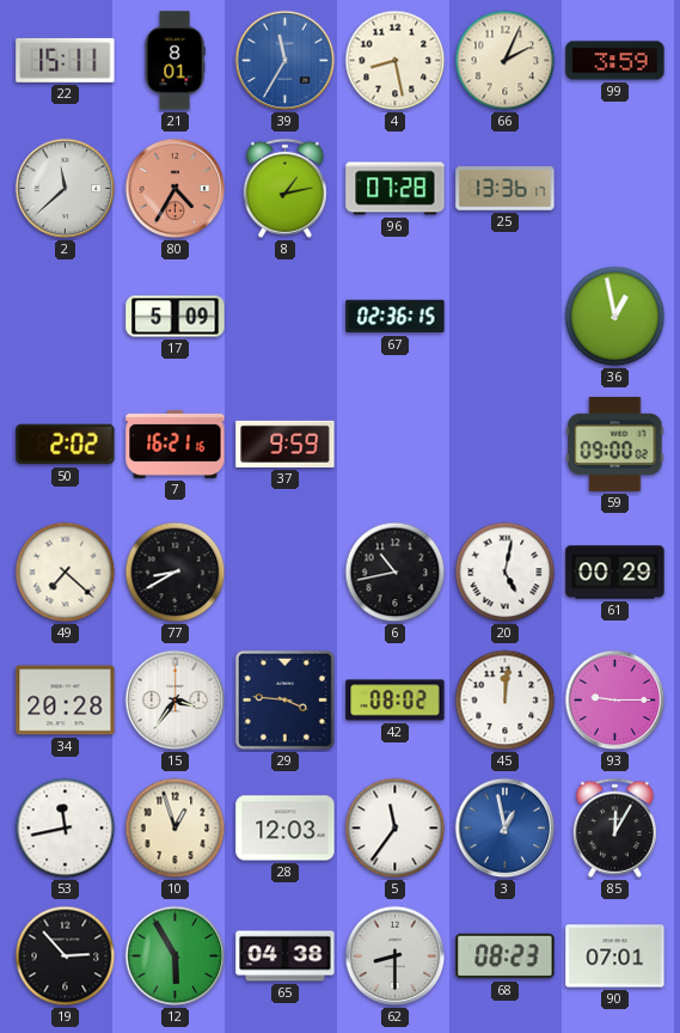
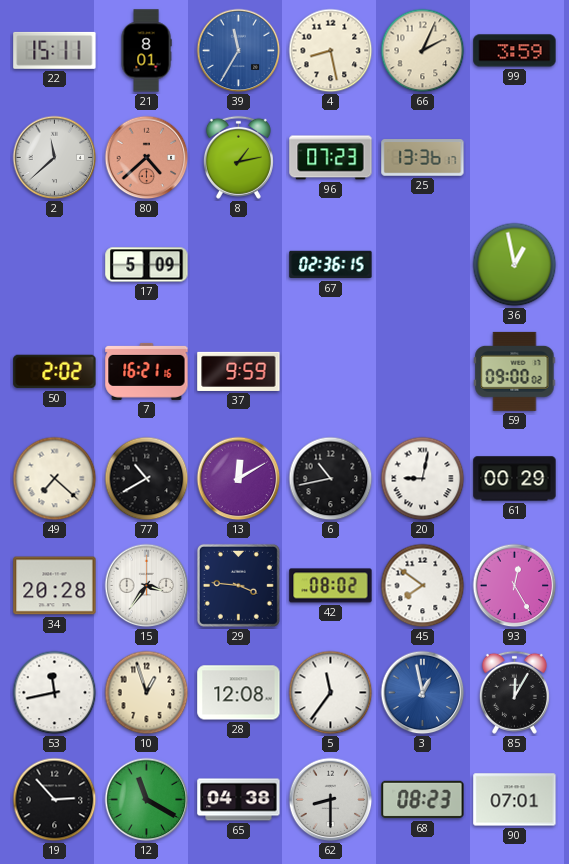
80: 4:35 -> 4:38 (147, 158)
96: 07:28 -> 07:23 (331, 158)
77: 8:40 -> 10:40 (147, 479)
13: none -> 12:10 (239, 479)
20: 5:02 -> 9:02 (423, 479)
45: 12:01 -> 7:51 (423, 586)
93: 9:15 -> 12:25 (515, 586)
28: 12:03 -> 12:08 (239, 693)
12: 5:55 -> 11:20 (147, 800)
